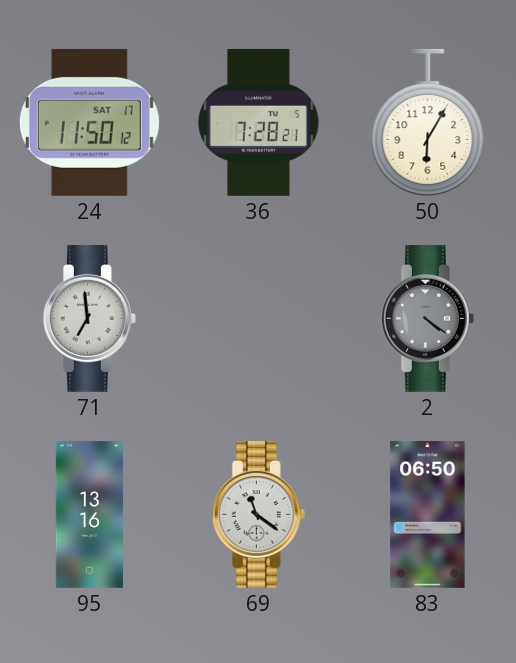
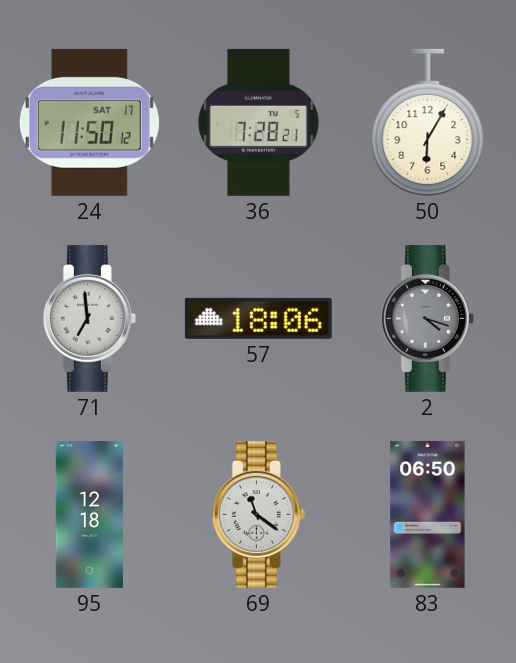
57: none -> 18:06 (258, 318)
2: 4:21 -> 4:18 (427, 318)
95: 13:16 -> 12:18 (89, 514)
